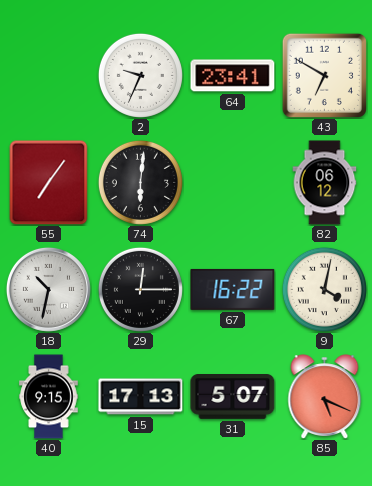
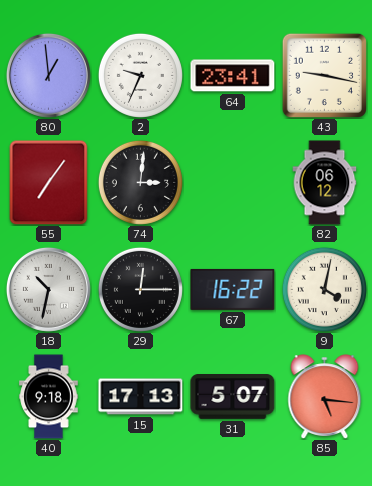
80: none -> 12:59 (48, 75)
43: 6:50 -> 9:17 (324, 75)
74: 6:01 -> 3:01 (140, 182)
40: 9:15 -> 9:18 (49, 397)
85: 5:19 -> 5:16 (325, 397)
